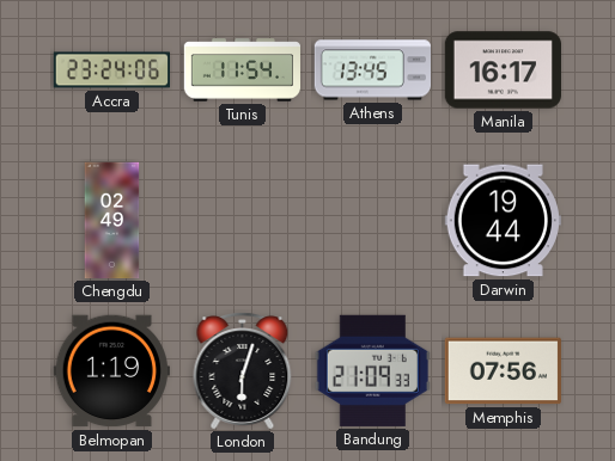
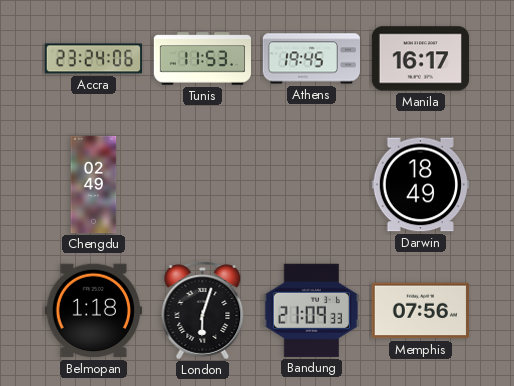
Tunis: 11:54 -> 11:53 (203, 59)
Athens: 13:45 -> 19:45 (312, 59)
Darwin: 19:44 -> 18:49 (420, 185)
Belmopan: 1:19 -> 1:18 (93, 311)
